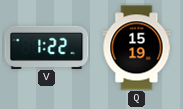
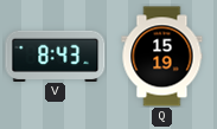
V: 1:22 -> 8:43 (56, 56)
